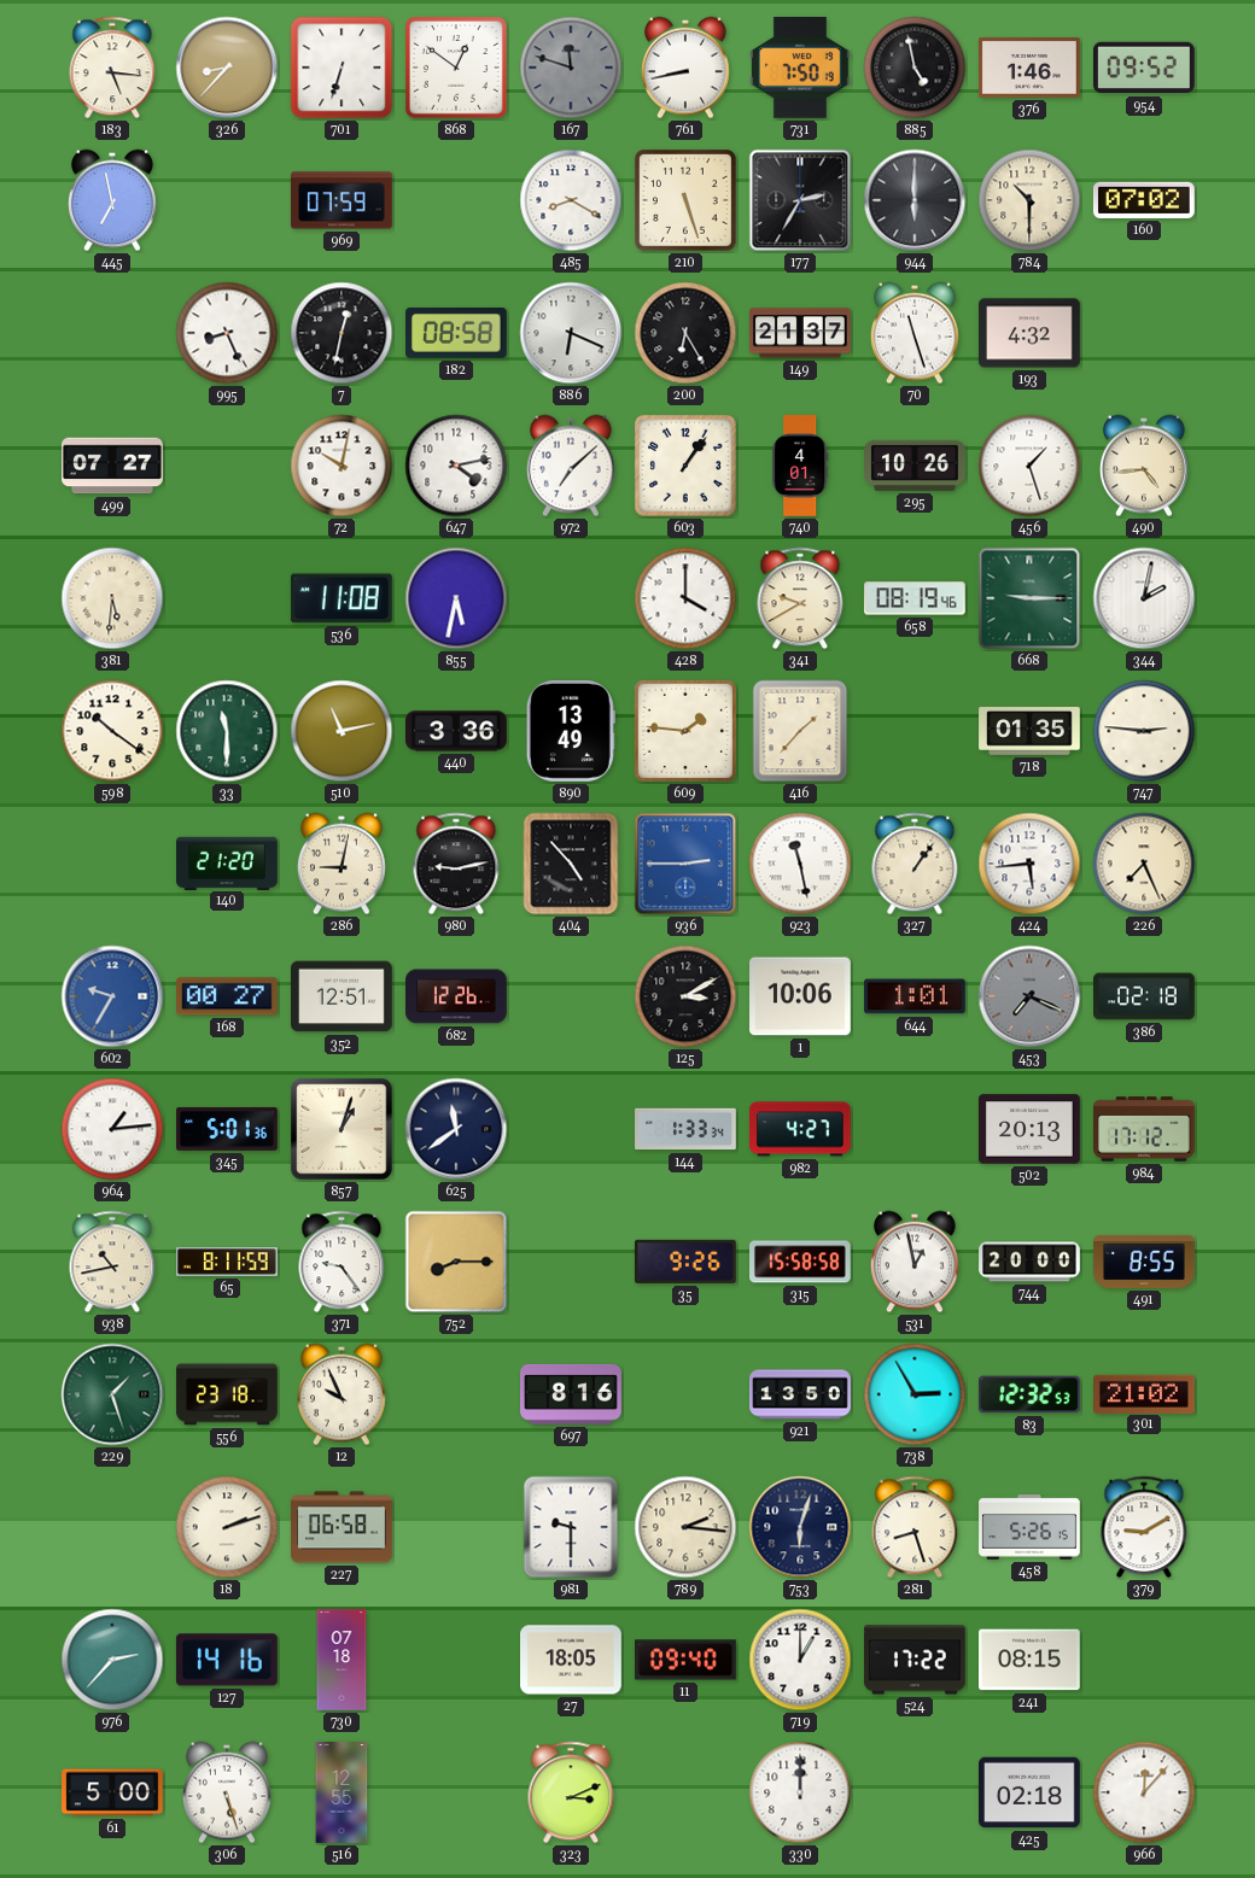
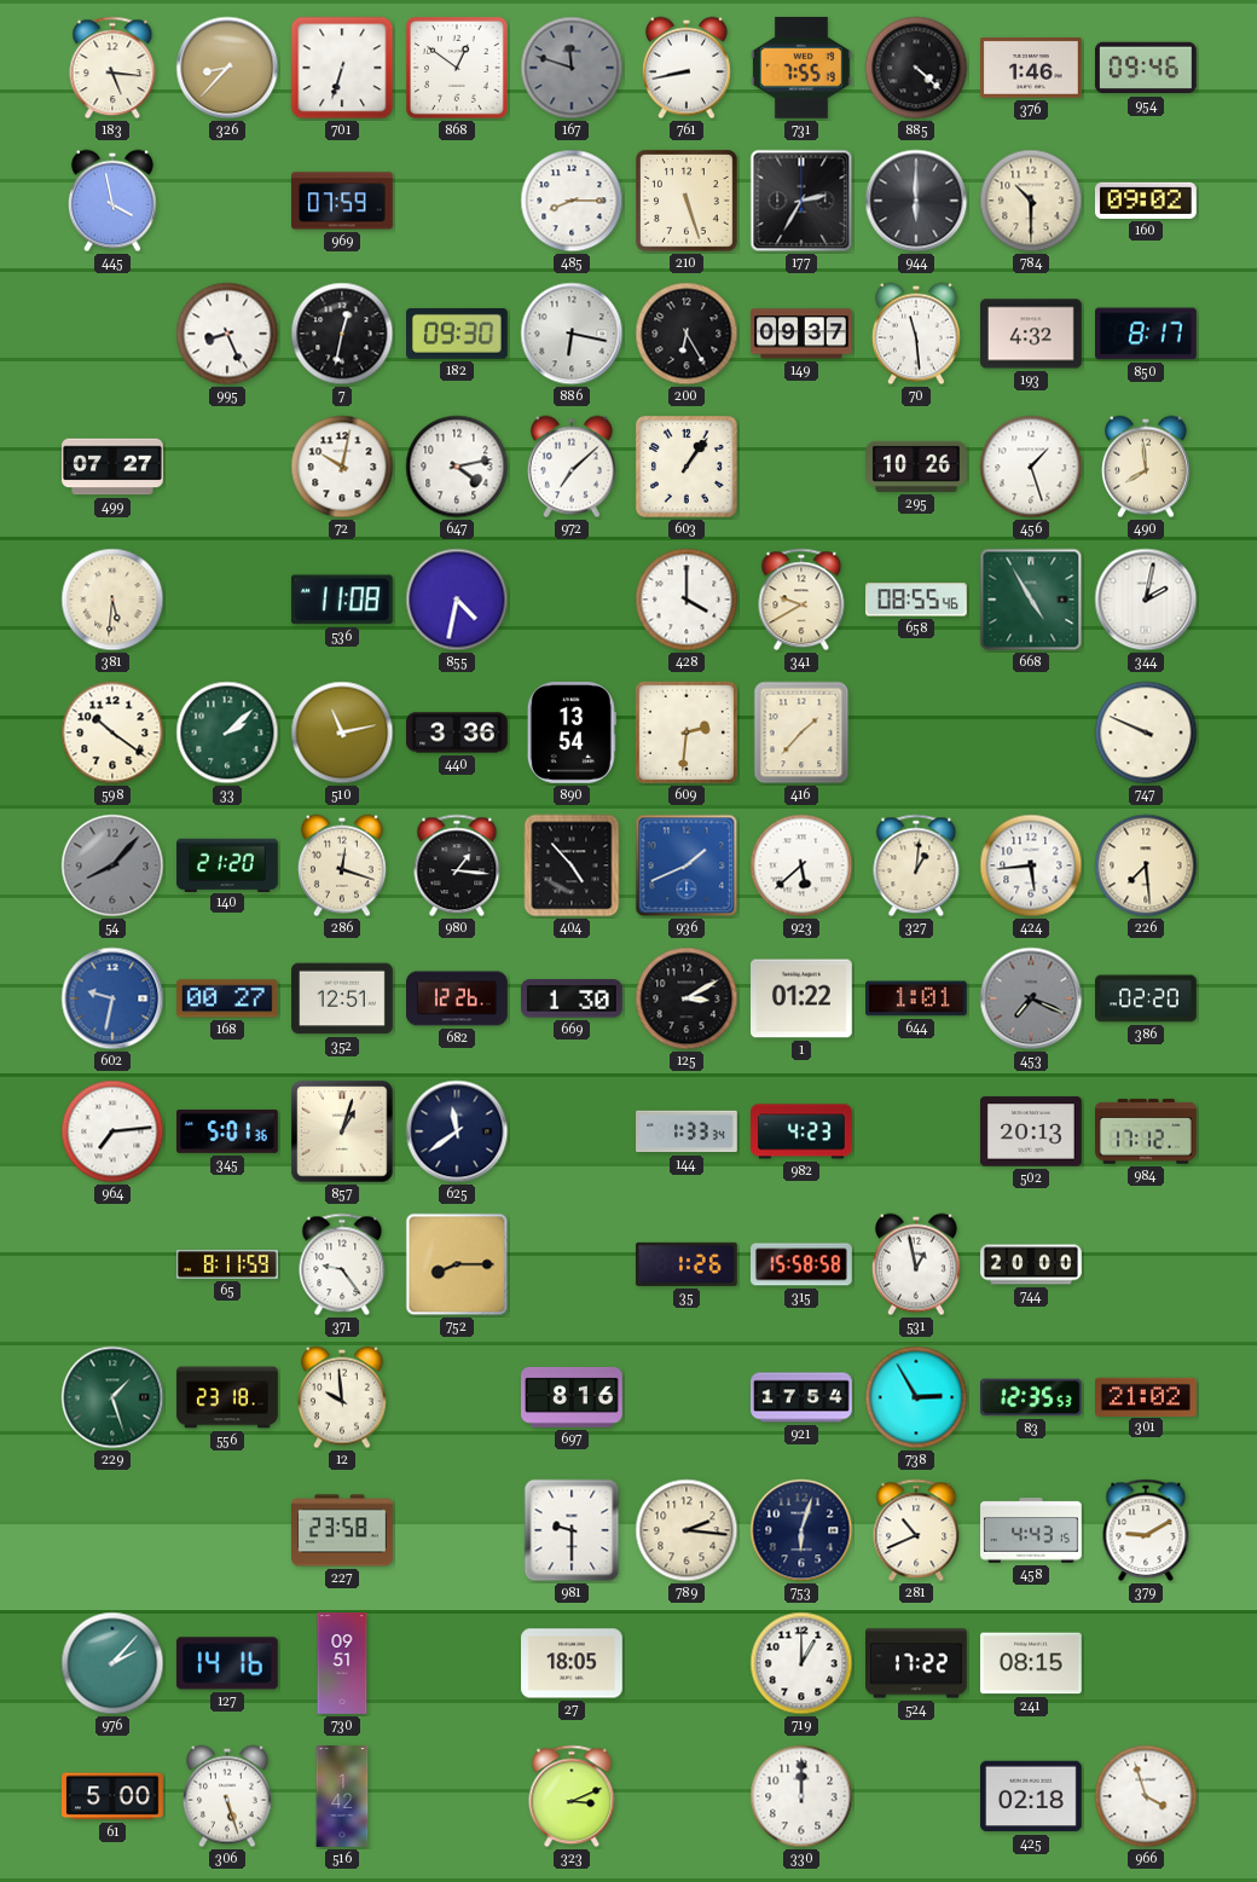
731: 7:50 -> 7:55 (801, 68)
885: 4:58 -> 4:22 (916, 68)
954: 09:52 -> 09:46 (1146, 68)
445: 6:58 -> 3:58 (112, 201)
485: 8:20 -> 8:15 (572, 201)
160: 07:02 -> 09:02 (1146, 201)
182: 08:58 -> 09:30 (458, 335)
886: 6:19 -> 6:17 (572, 334)
149: 21:37 -> 09:37 (803, 334)
70: 11:27 -> 11:29 (916, 334)
850: none -> 8:17 (1147, 334)
740: 4:01 -> none (800, 466)
490: 4:44 -> 7:59 (1146, 467)
855: 5:32 -> 4:32 (457, 600)
658: 08:19 -> 08:55 (917, 600)
668: 9:15 -> 4:55 (1031, 600)
33: 11:30 -> 2:08 (227, 732)
890: 13:49 -> 13:54 (572, 734)
609: 1:46 -> 2:31 (685, 732)
718: 01:35 -> none (1029, 731)
747: 2:46 -> 9:49 (1146, 732)
54: none -> 8:07 (112, 865)
286: 9:02 -> 12:18 (342, 865)
980: 9:13 -> 1:16 (457, 865)
936: 2:45 -> 1:41 (687, 865)
923: 11:28 -> 5:38 (801, 865)
327: 1:06 -> 1:01 (916, 865)
226: 7:26 -> 7:29 (1146, 865)
602: 9:35 -> 9:32 (112, 998)
669: none -> 1:30 (573, 998)
1: 10:06 -> 01:22 (803, 998)
386: 02:18 -> 02:20 (1147, 998)
964: 1:14 -> 7:14 (112, 1131)
982: 4:27 -> 4:23 (803, 1131)
938: 10:43 -> none (112, 1262)
35: 9:26 -> 1:26 (687, 1264)
491: 8:55 -> none (1145, 1262)
12: 9:56 -> 9:59 (342, 1397)
921: 13:50 -> 17:54 (801, 1397)
83: 12:32 -> 12:35 (1032, 1397)
18: 2:12 -> none (227, 1527)
227: 06:58 -> 23:58 (343, 1530)
281: 8:27 -> 10:41 (916, 1530)
458: 5:26 -> 4:43 (1031, 1530)
976: 2:37 -> 2:07 (112, 1663)
730: 07:18 -> 09:51 (342, 1663)
11: 09:40 -> none (687, 1660)
516: 12:55 -> 1:42 (342, 1796)
966: 12:07 -> 3:57 (1146, 1796)
